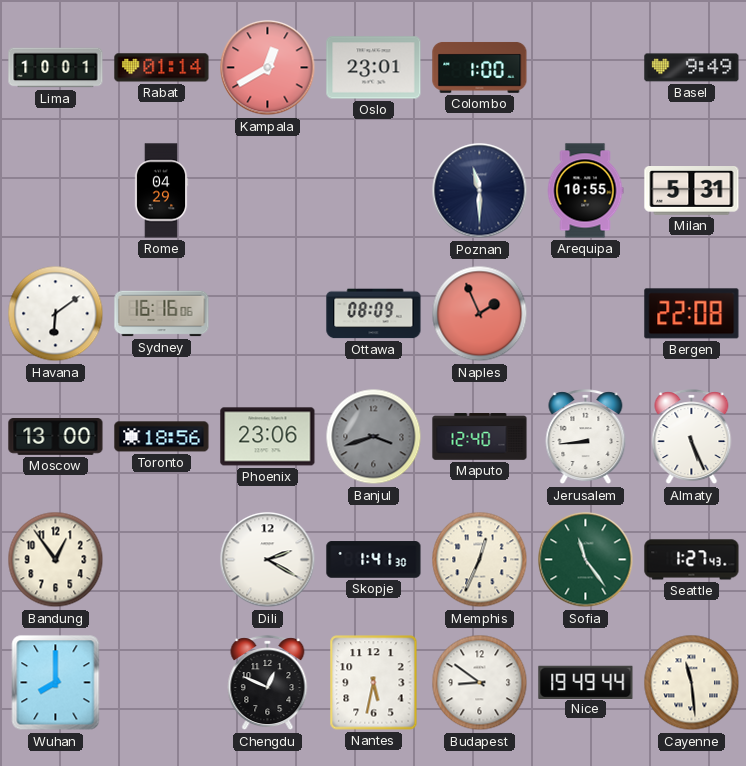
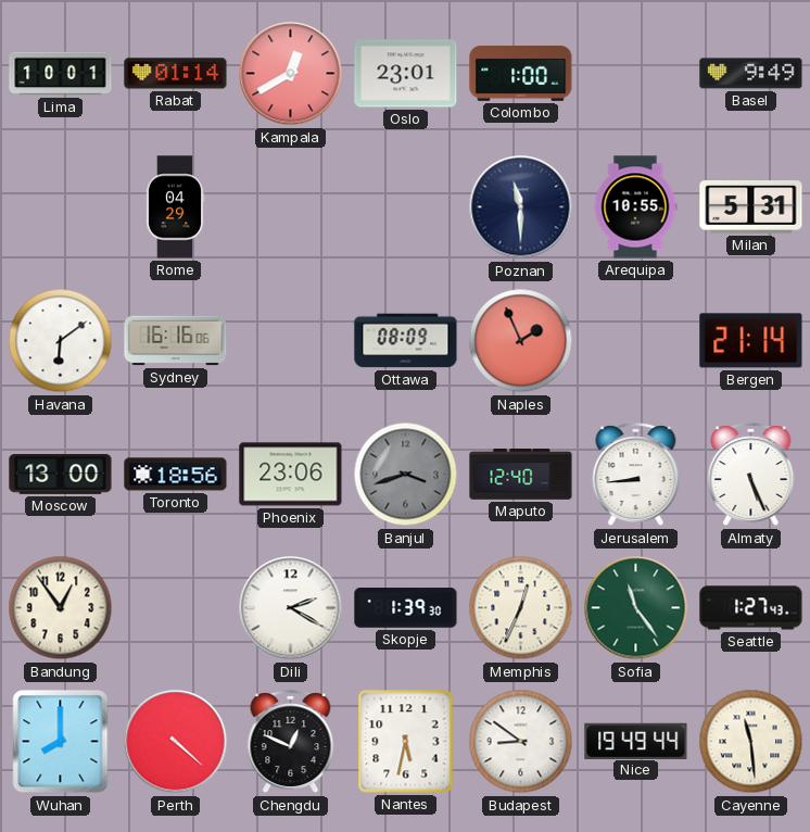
Bergen: 22:08 -> 21:14 (751, 341)
Skopje: 1:41 -> 1:39 (406, 608)
Perth: none -> 4:22 (176, 742)
